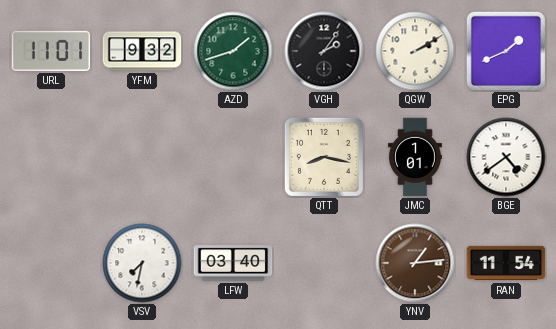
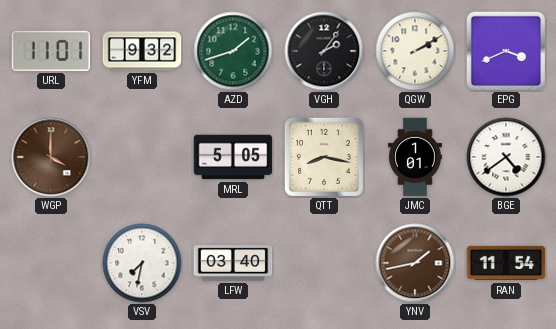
EPG: 1:41 -> 3:41 (506, 51)
WGP: none -> 4:00 (51, 157)
MRL: none -> 5:05 (233, 157)
YNV: 1:14 -> 1:43 (415, 263)
